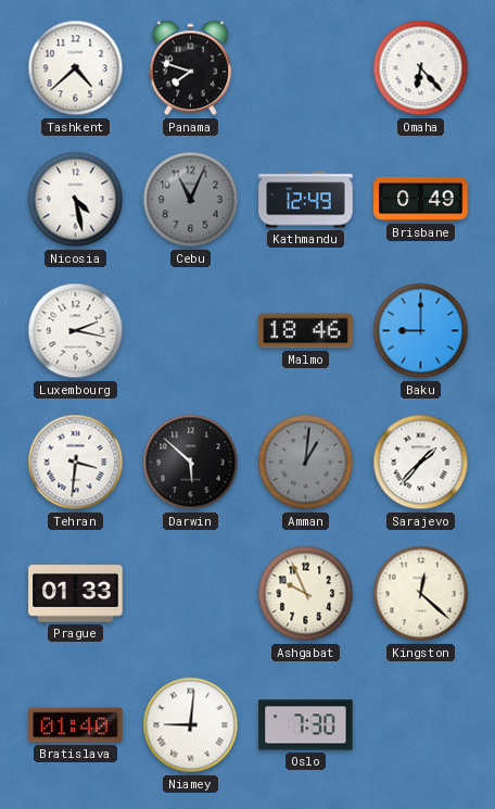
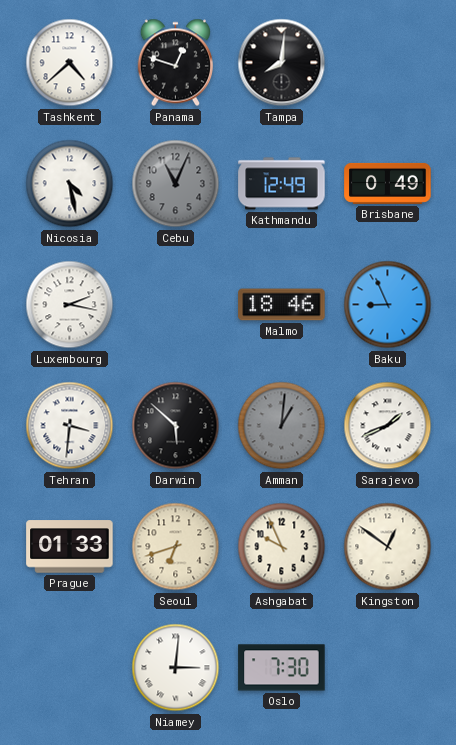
Panama: 7:48 -> 12:48 (176, 63)
Tampa: none -> 8:01 (282, 63)
Omaha: 6:23 -> none (421, 68)
Baku: 9:00 -> 8:56 (388, 305)
Sarajevo: 1:37 -> 1:41 (388, 426)
Seoul: none -> 6:42 (176, 547)
Kingston: 12:22 -> 12:51 (388, 547)
Bratislava: 01:40 -> none (76, 725)
Niamey: 9:01 -> 3:01 (176, 668)
